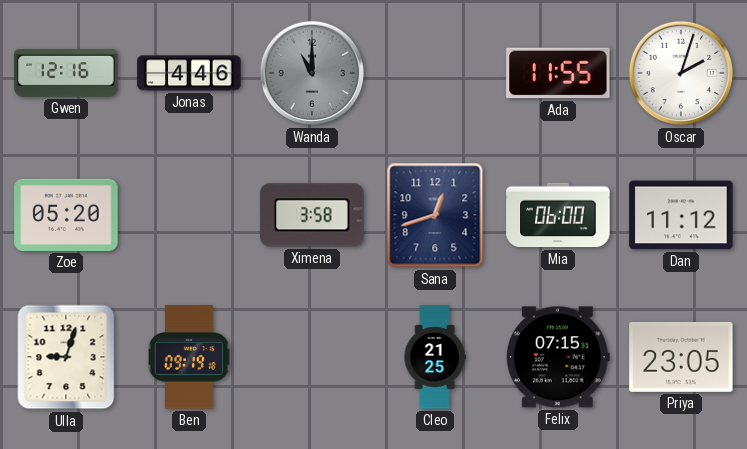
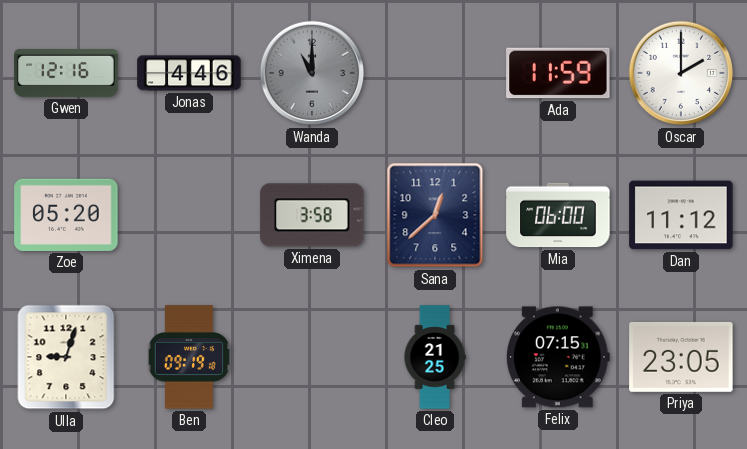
Ada: 11:55 -> 11:59 (558, 73)
Oscar: 2:03 -> 2:00 (681, 73)
Sana: 12:42 -> 12:38 (435, 215)
